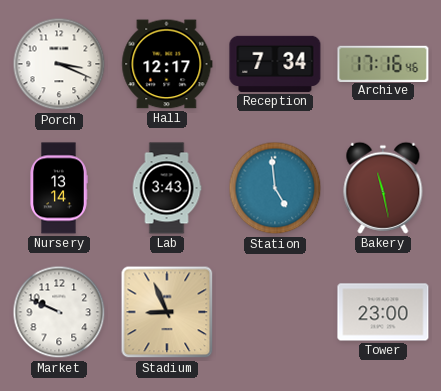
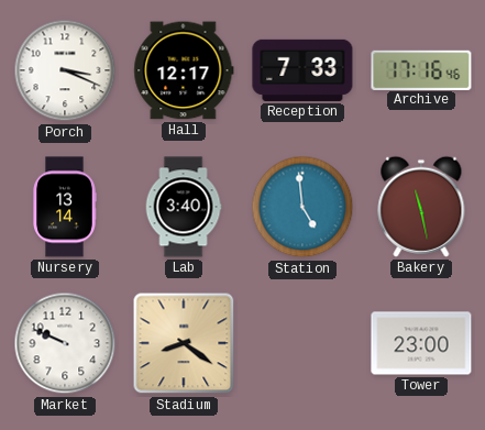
Reception: 7:34 -> 7:33 (302, 70)
Lab: 3:43 -> 3:40 (184, 207)
Stadium: 8:56 -> 8:21 (184, 343)
